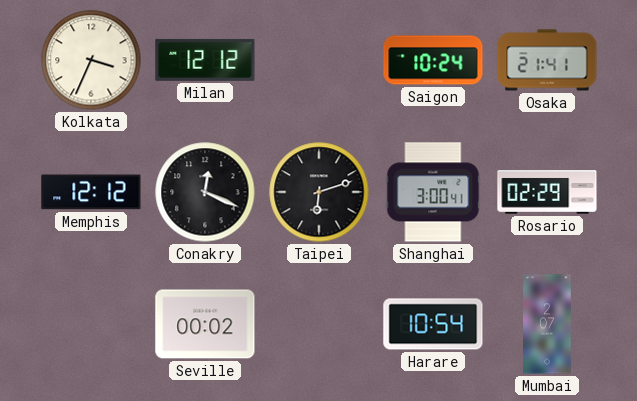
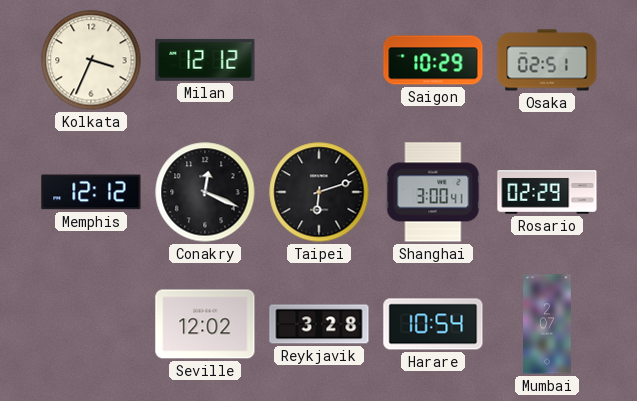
Saigon: 10:24 -> 10:29 (433, 60)
Osaka: 21:41 -> 02:51 (547, 60)
Seville: 00:02 -> 12:02 (205, 324)
Reykjavik: none -> 3:28 (319, 324)
